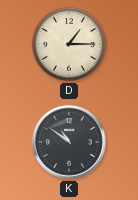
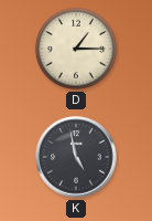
K: 10:51 -> 4:58 (76, 157)
